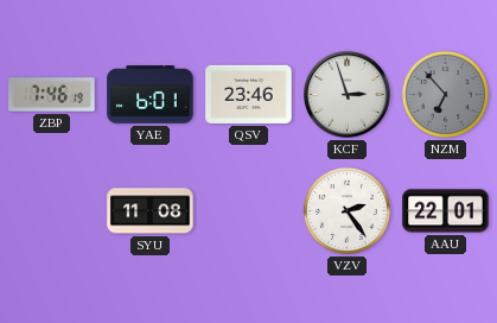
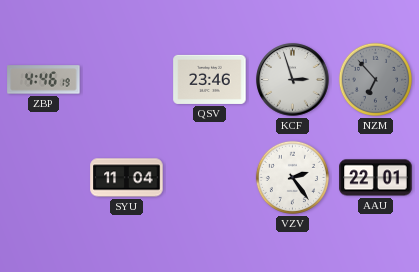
ZBP: 7:46 -> 4:46 (44, 80)
YAE: 6:01 -> none (151, 95)
SYU: 11:08 -> 11:04 (127, 178)
